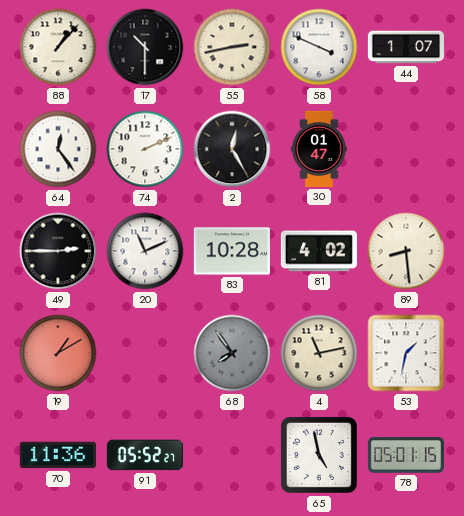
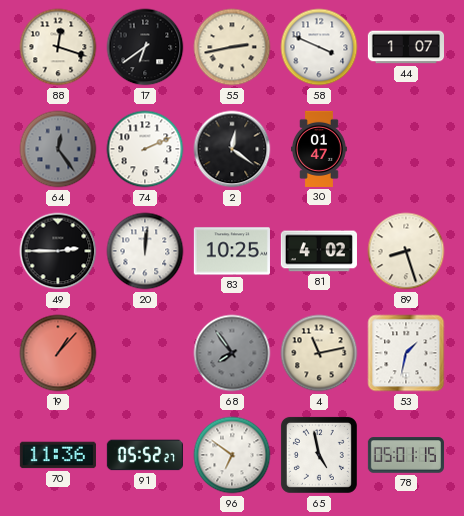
88: 1:07 -> 12:18 (58, 47)
17: 10:30 -> 6:39 (145, 47)
64 dial: white -> grey (58, 149)
2: 12:25 -> 12:21 (232, 149)
20: 11:11 -> 12:01 (145, 251)
83: 10:28 -> 10:25 (232, 251)
89: 8:29 -> 8:27 (406, 251)
19: 1:10 -> 1:07 (58, 353)
96: none -> 6:51 (232, 455)
